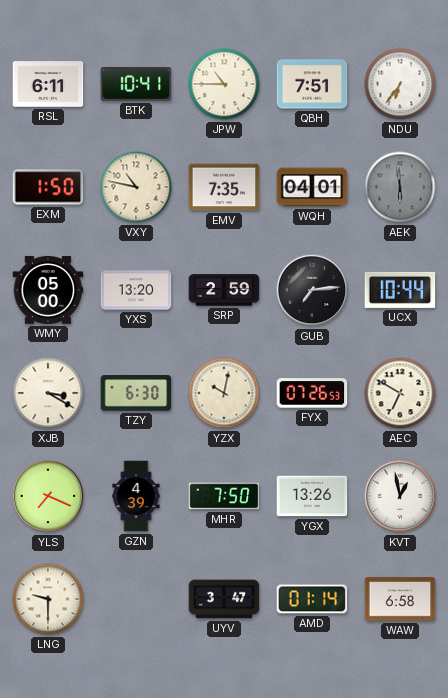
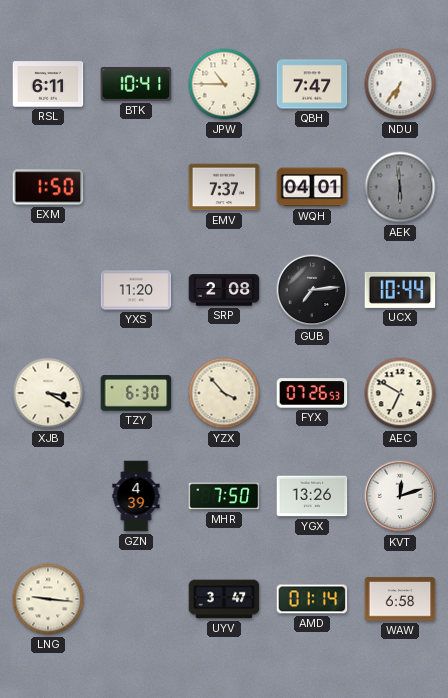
QBH: 7:51 -> 7:47 (312, 84)
VXY: 10:47 -> none (136, 187)
EMV: 7:35 -> 7:37 (224, 187)
WMY: 05:00 -> none (48, 290)
YXS: 13:20 -> 11:20 (136, 290)
SRP: 2:59 -> 2:08 (224, 290)
YZX: 10:02 -> 3:53 (224, 393)
YLS: 7:19 -> none (48, 496)
KVT: 12:58 -> 12:12 (400, 496)
LNG: 9:30 -> 9:16 (48, 599)
